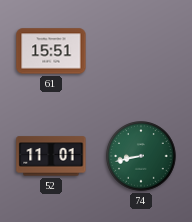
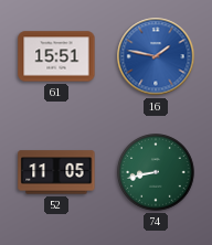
16: none -> 1:47 (156, 56)
52: 11:01 -> 11:05 (56, 172)
